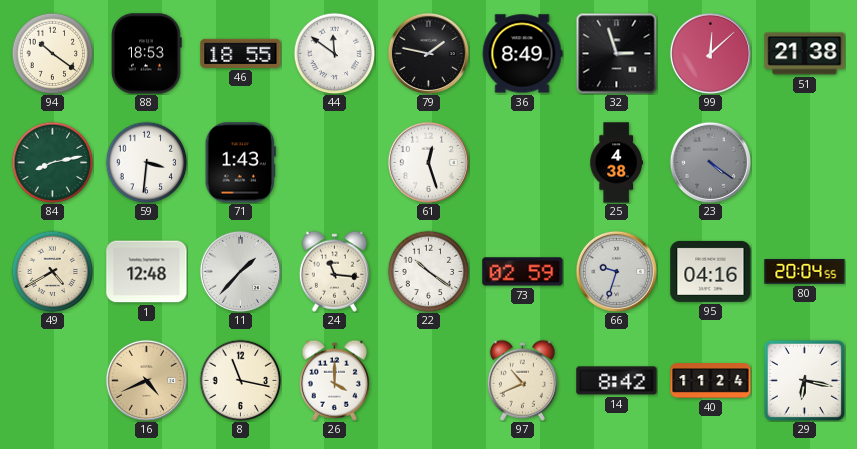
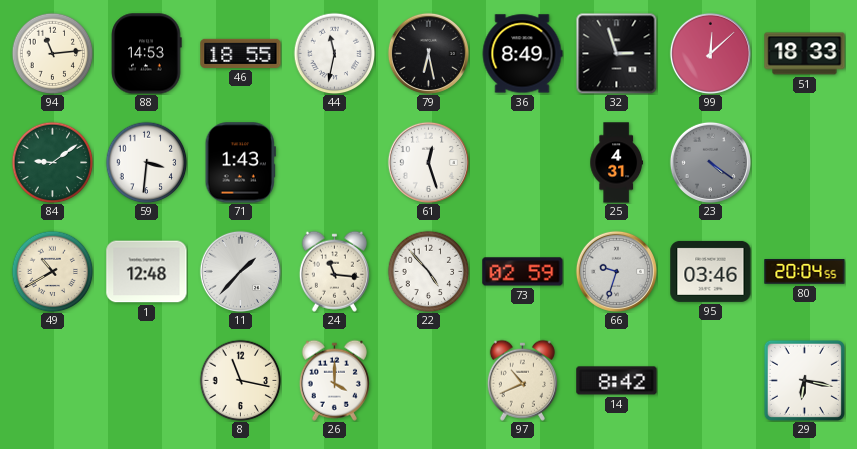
94: 10:21 -> 11:14 (52, 53)
88: 18:53 -> 14:53 (146, 54)
44: 11:51 -> 11:32 (334, 53)
79: 1:47 -> 6:28 (428, 53)
51: 21:38 -> 18:33 (805, 54)
84: 8:13 -> 9:09 (52, 162)
25: 4:38 -> 4:31 (616, 163)
49: 4:40 -> 10:40 (52, 271)
22: 10:21 -> 4:53 (428, 271)
95: 04:16 -> 03:46 (711, 271)
16: 4:41 -> none (146, 380)
40: 11:24 -> none (711, 381)
